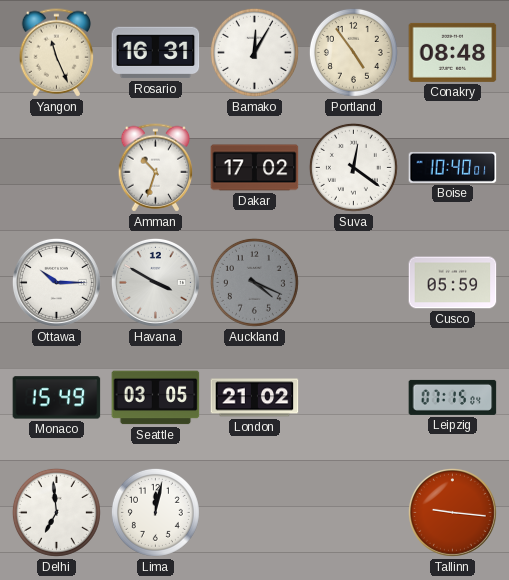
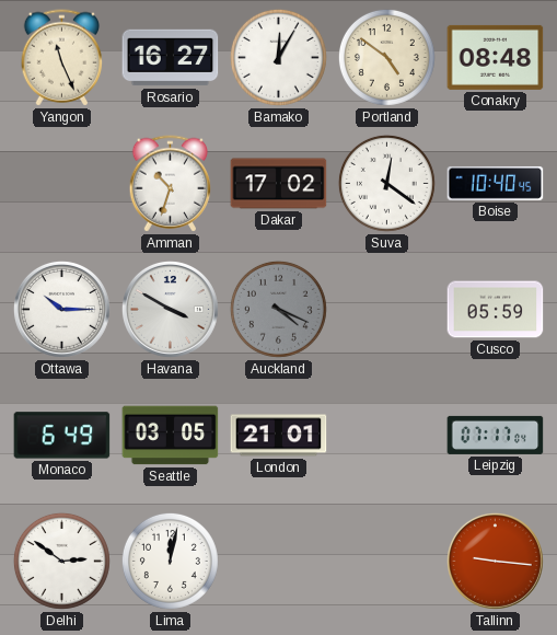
Rosario: 16:31 -> 16:27 (171, 58)
Portland: 4:54 -> 4:51 (386, 57)
Boise: 10:40:01 -> 10:40:45 (496, 183)
Monaco: 15:49 -> 6:49 (62, 436)
London: 21:02 -> 21:01 (279, 436)
Leipzig: 07:15 -> 07:17 (496, 435)
Delhi: 6:59 -> 2:51 (61, 561)
